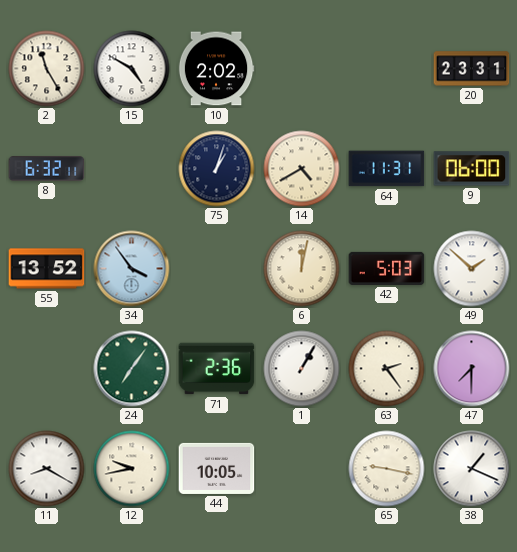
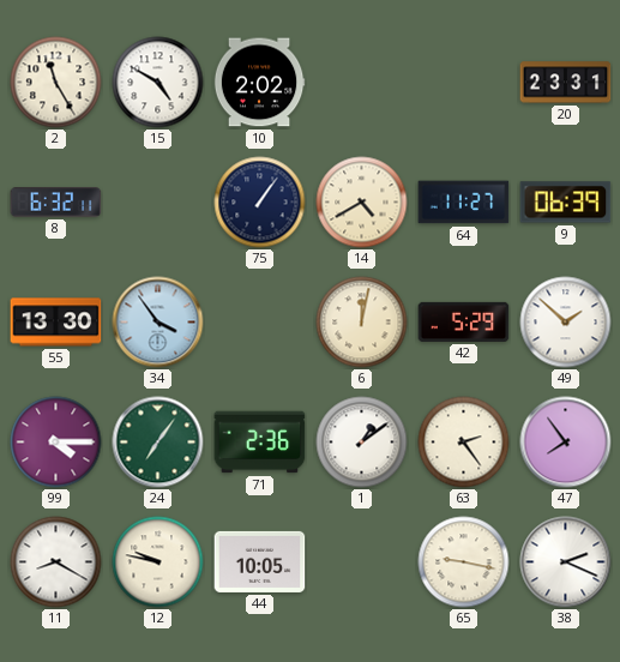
75: 1:03 -> 1:06 (260, 203)
64: 11:31 -> 11:27 (464, 203)
9: 06:00 -> 06:39 (566, 203)
55: 13:52 -> 13:30 (56, 323)
42: 5:03 -> 5:29 (464, 321)
99: none -> 4:15 (56, 443)
1: 1:05 -> 1:09 (362, 443)
47: 7:30 -> 7:54 (566, 443)
12: 9:43 -> 9:47 (158, 562)
38: 1:19 -> 2:19 (566, 562)
